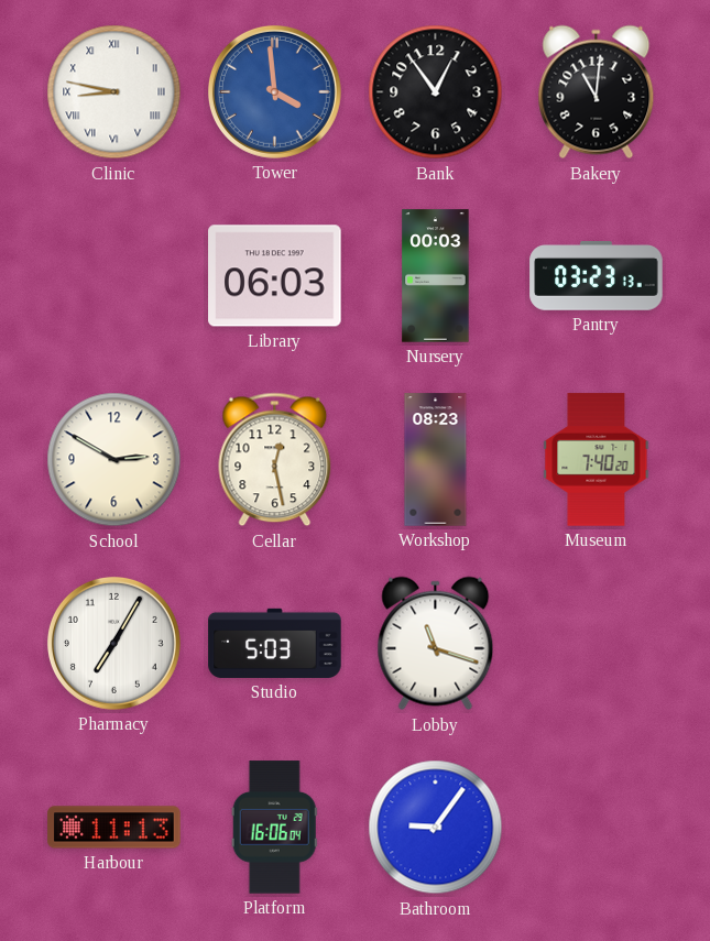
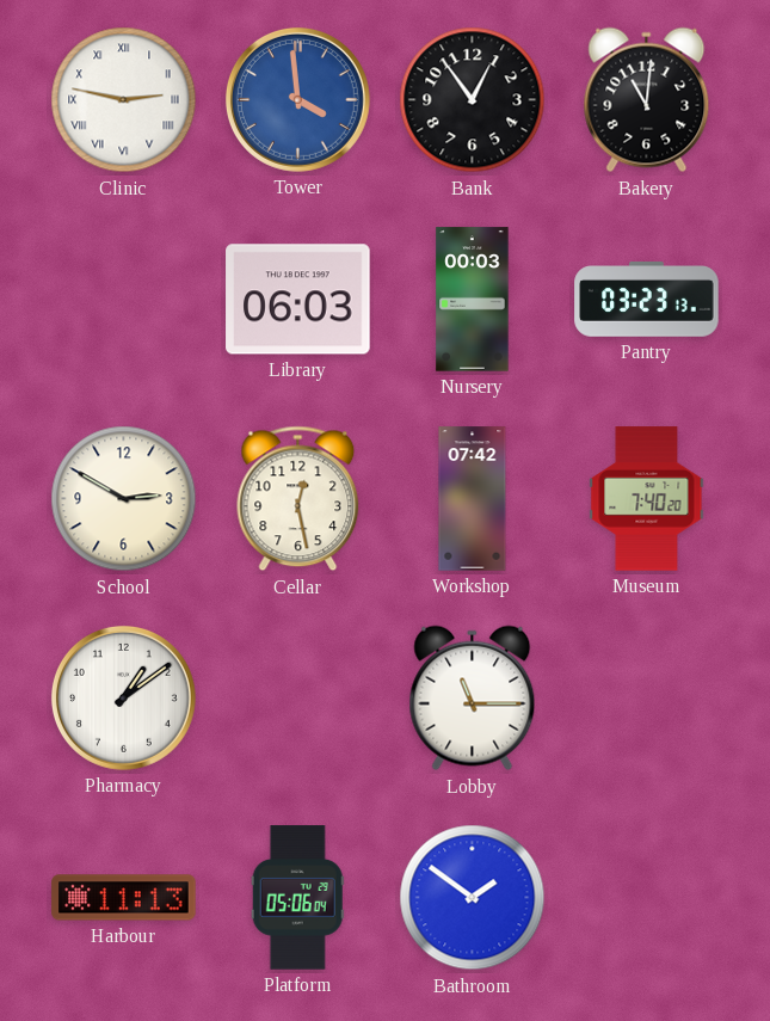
Clinic: 8:47 -> 2:47 (124, 100)
Workshop: 08:23 -> 07:42 (473, 499)
Pharmacy: 7:05 -> 1:09 (123, 697)
Studio: 5:03 -> none (275, 643)
Lobby: 11:18 -> 11:15 (473, 699)
Platform: 16:06 -> 05:06 (297, 898)
Bathroom: 9:06 -> 1:51 (473, 898)
